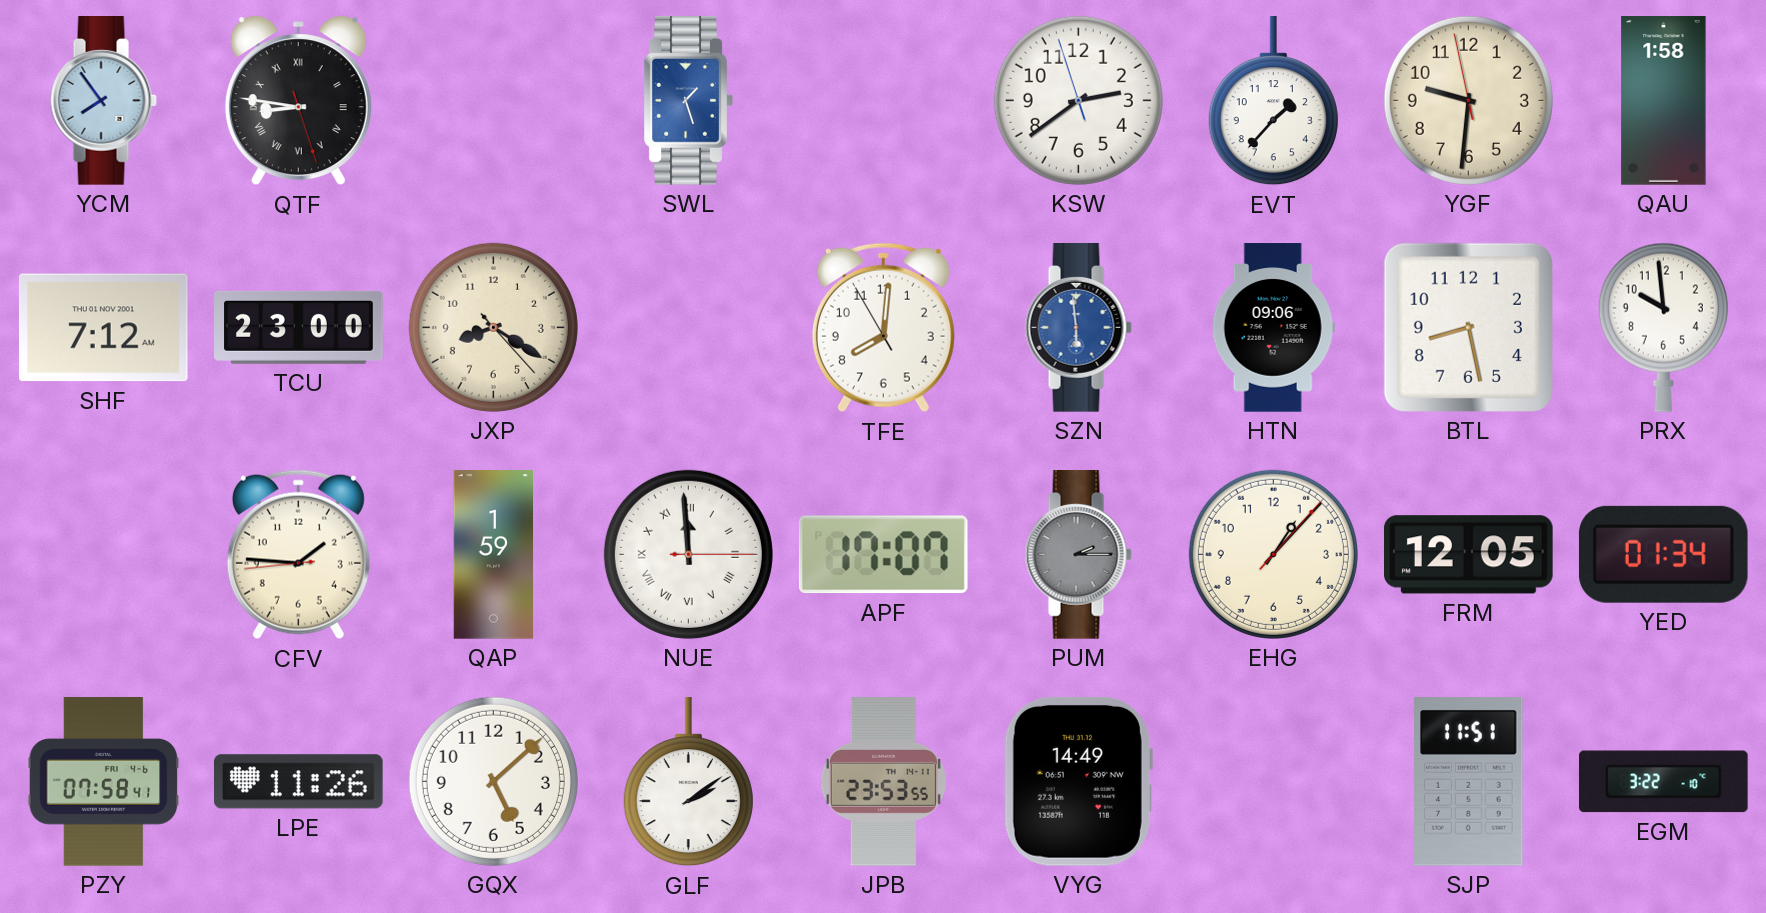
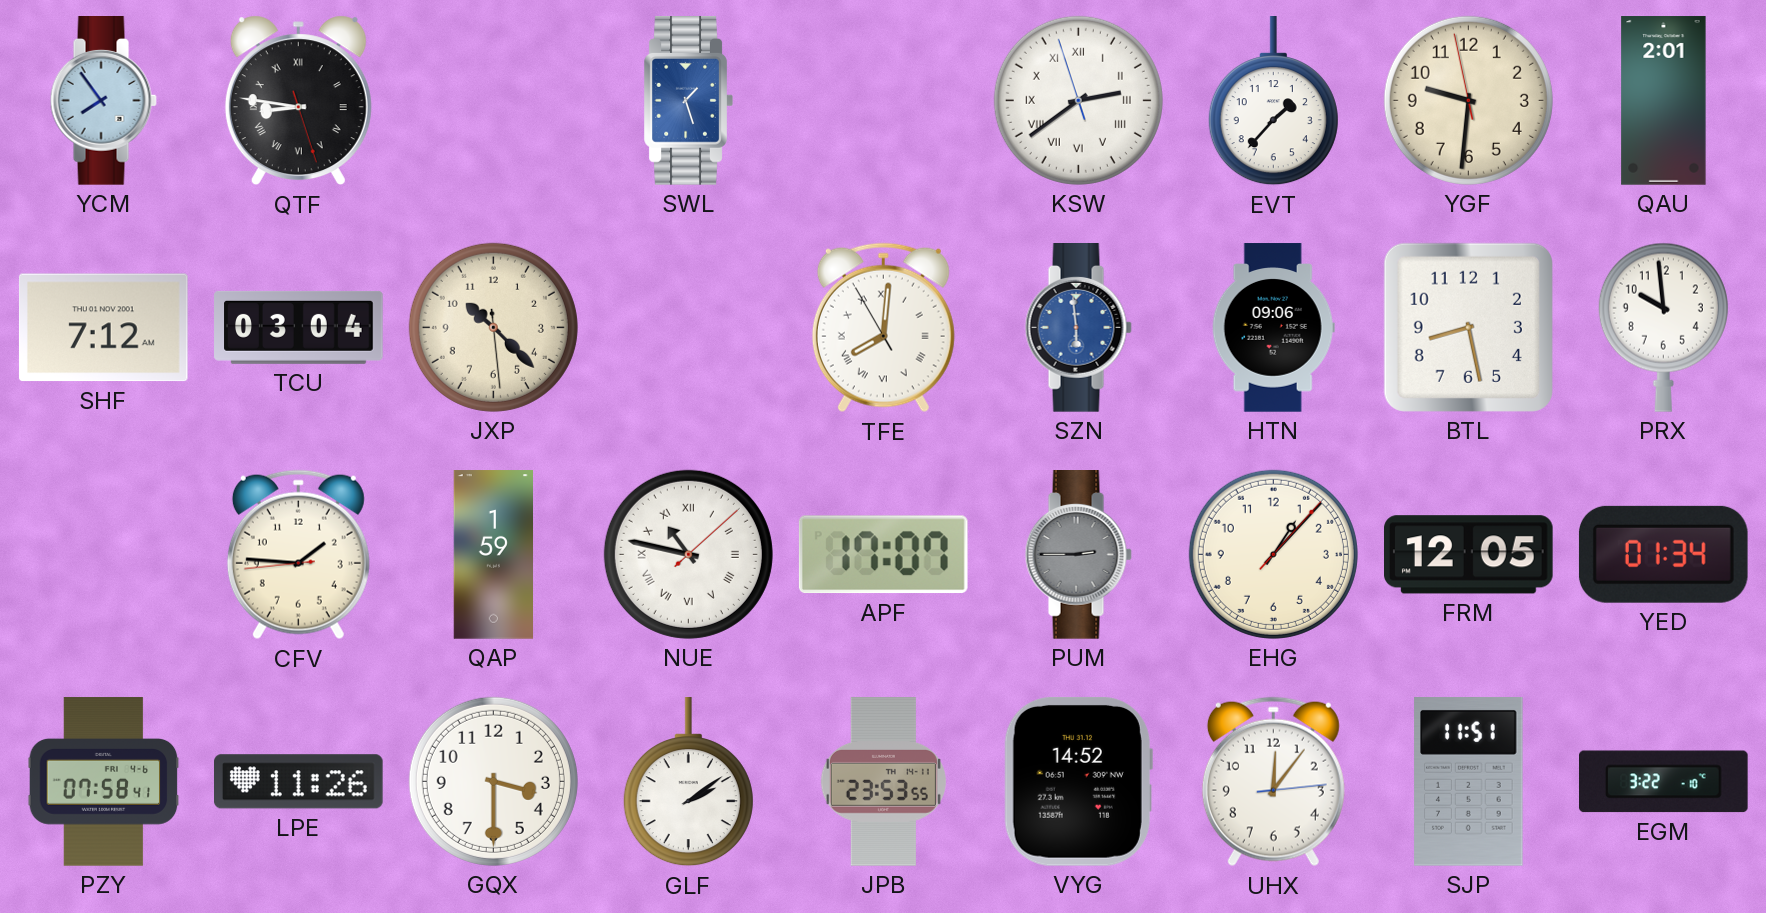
KSW numerals: Arabic -> Roman (1078, 100)
QAU: 1:58 -> 2:01 (1664, 101)
TCU: 23:00 -> 03:04 (299, 327)
JXP: 8:20 -> 10:22 (493, 327)
TFE numerals: Arabic -> Roman (883, 328)
NUE: 11:59 -> 10:47 (688, 554)
PUM: 2:15 -> 2:45 (1078, 555)
GQX: 5:08 -> 3:30 (493, 781)
VYG: 14:49 -> 14:52 (1078, 781)
UHX: none -> 12:06 (1273, 782)
